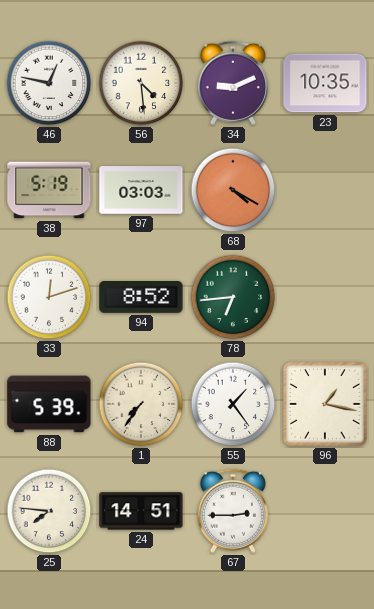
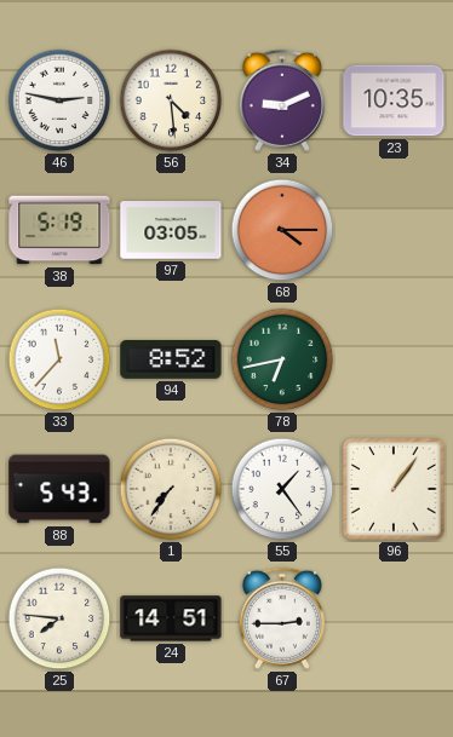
46: 12:47 -> 2:47 (59, 100)
97: 03:03 -> 03:05 (171, 230)
68: 4:20 -> 4:15 (282, 230)
33: 12:12 -> 11:37 (59, 359)
78: 6:44 -> 6:43 (282, 359)
88: 5:39 -> 5:43 (59, 489)
96: 1:17 -> 1:06 (394, 489)
